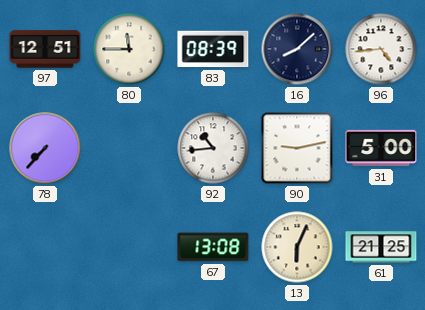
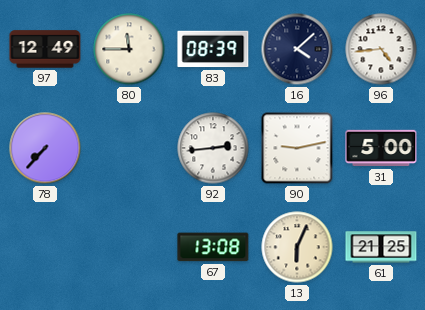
97: 12:51 -> 12:49 (45, 49)
16: 8:08 -> 4:08 (297, 49)
92: 10:44 -> 2:44 (213, 148)
